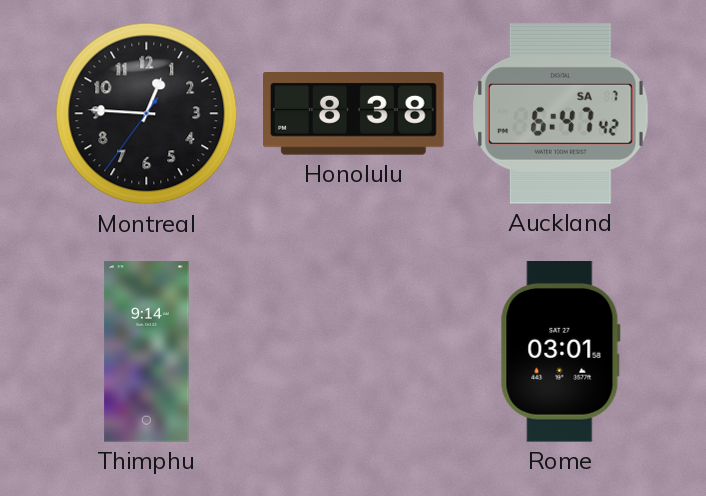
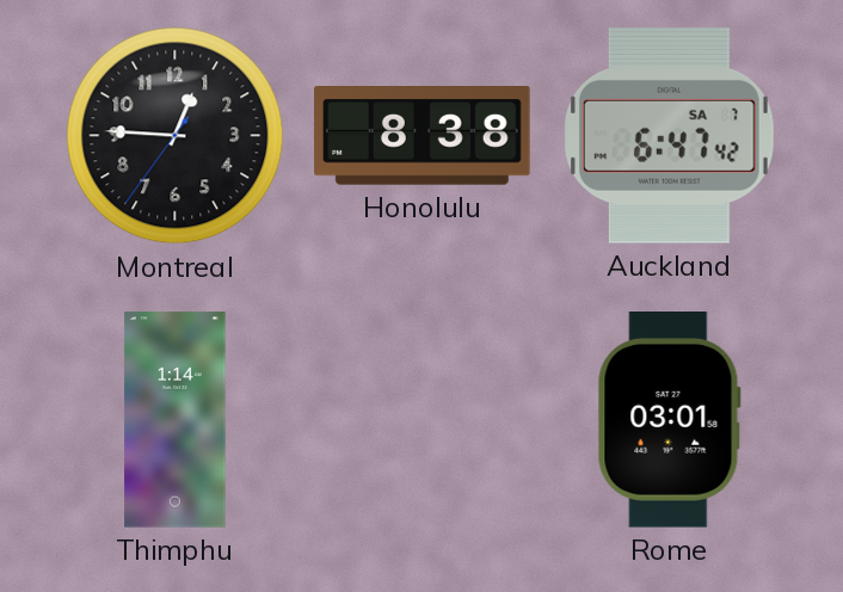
Thimphu: 9:14 -> 1:14 (176, 420)
